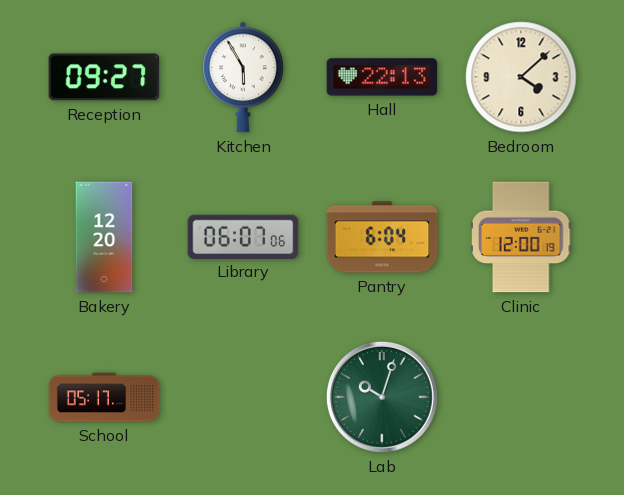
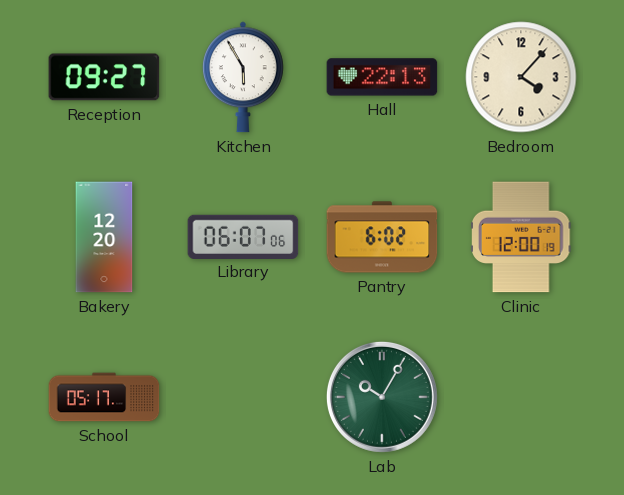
Bedroom: 4:08 -> 4:07 (521, 77)
Pantry: 6:04 -> 6:02 (382, 237)
Lab: 10:03 -> 10:05 (382, 397)
